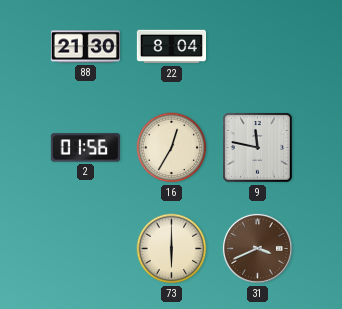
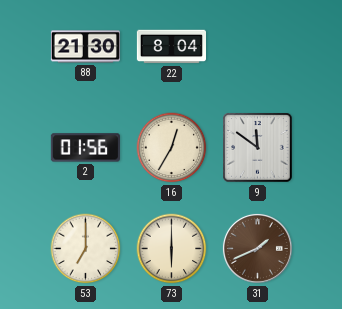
9: 11:47 -> 11:51 (258, 148)
53: none -> 7:00 (86, 249)
31: 3:41 -> 1:41 (257, 248)
